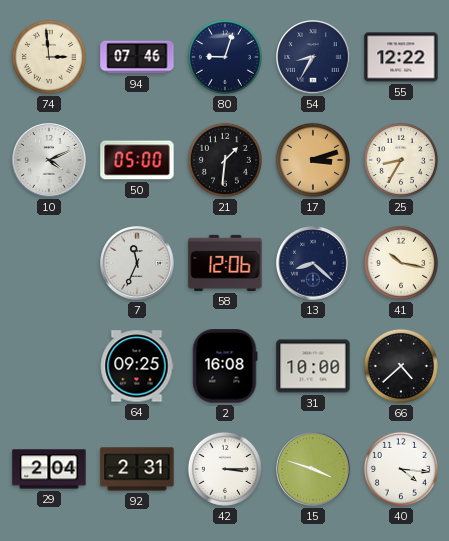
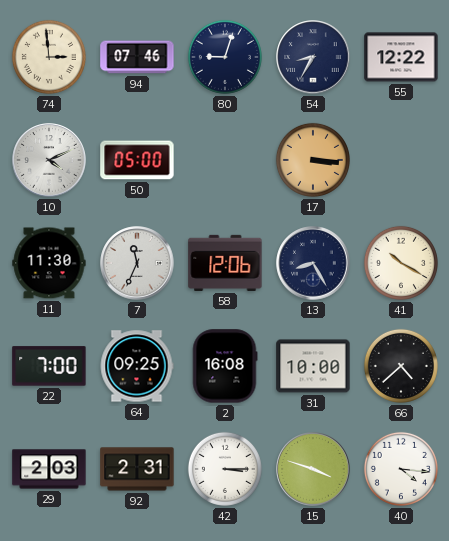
21: 1:31 -> none (225, 160)
17: 3:12 -> 3:16 (313, 160)
25: 8:35 -> none (401, 160)
11: none -> 11:30 (49, 263)
13: 8:22 -> 8:25 (313, 263)
41: 10:17 -> 10:20 (401, 263)
22: none -> 7:00 (49, 366)
29: 2:04 -> 2:03 (49, 469)
